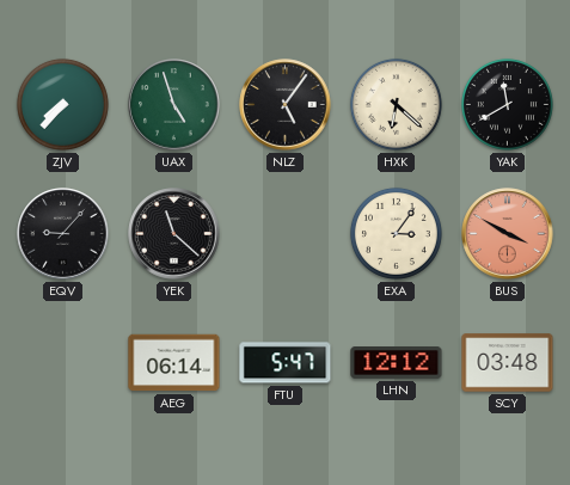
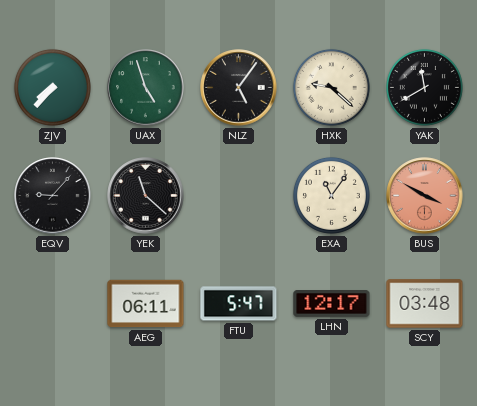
HXK: 6:22 -> 9:22 (331, 87)
EXA: 3:06 -> 11:06 (331, 195)
AEG: 06:14 -> 06:11 (146, 304)
LHN: 12:12 -> 12:17 (332, 304)
